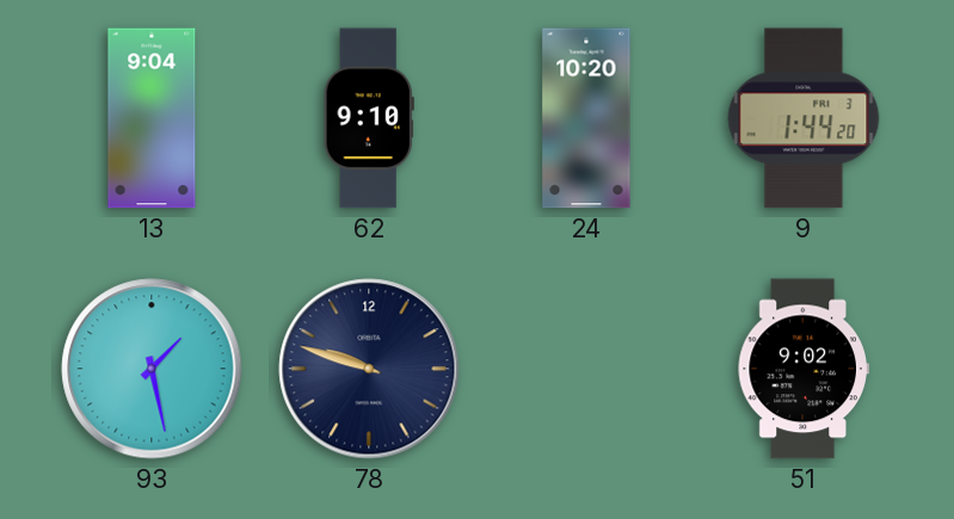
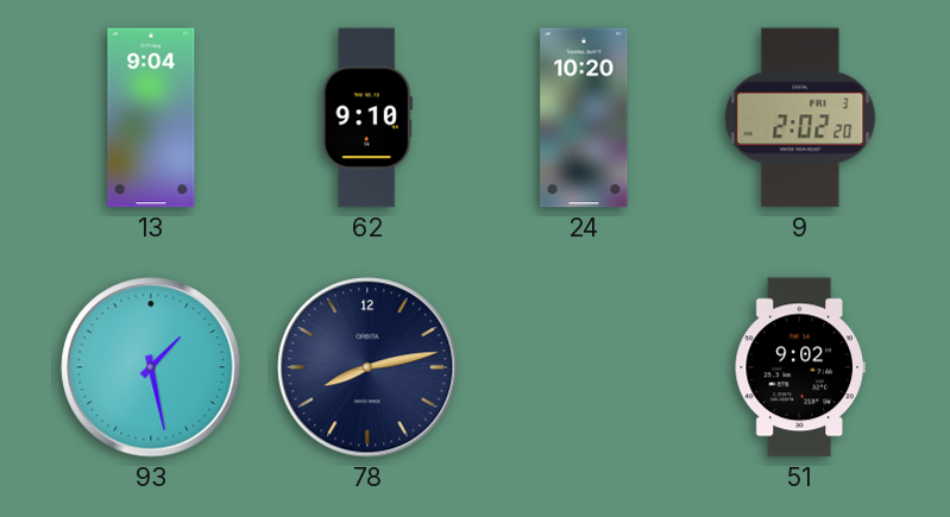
9: 1:44 -> 2:02 (800, 118)
78: 9:48 -> 8:13 (367, 367)
